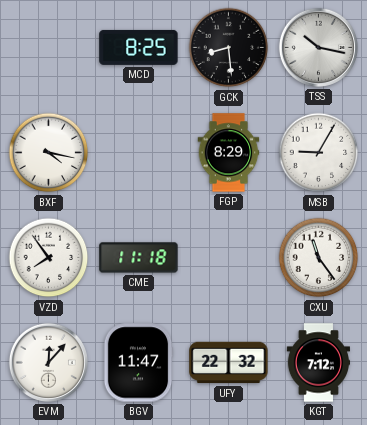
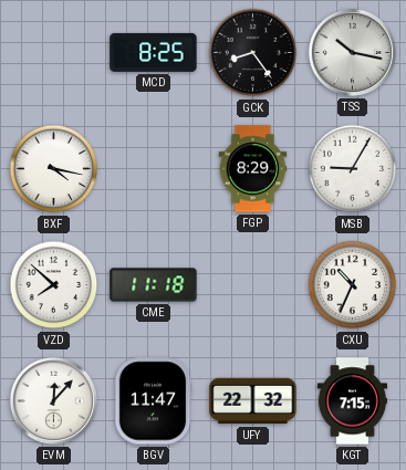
GCK: 8:29 -> 8:24 (253, 53)
VZD: 7:54 -> 7:52 (54, 285)
CXU: 11:24 -> 10:34 (353, 285)
KGT: 7:12 -> 7:15 (352, 401)
